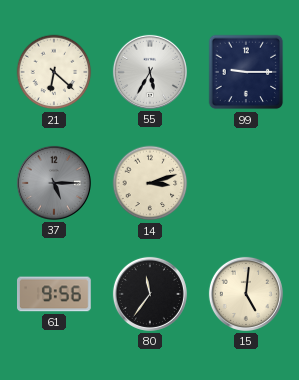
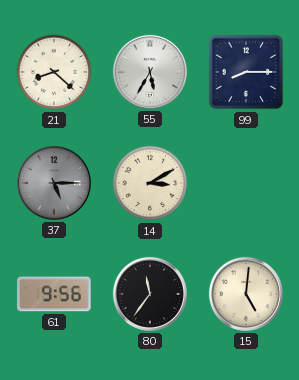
21: 6:22 -> 8:22 (54, 72)
99: 9:15 -> 8:15 (246, 72)
14: 3:12 -> 3:10 (150, 183)
